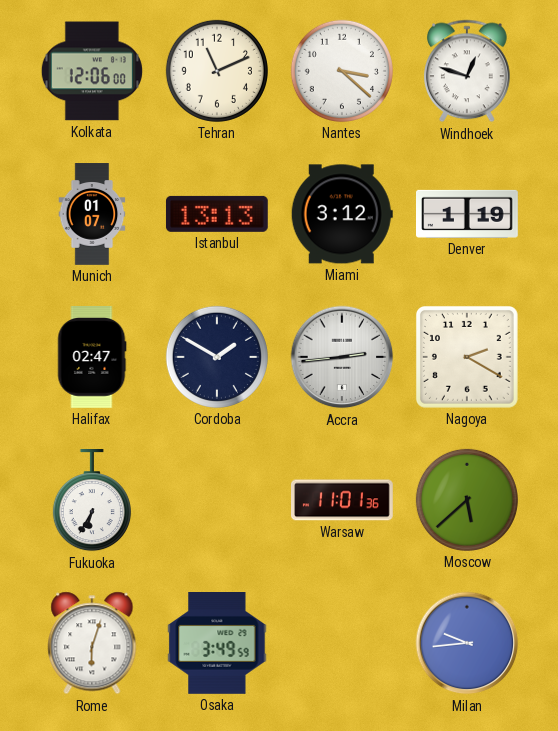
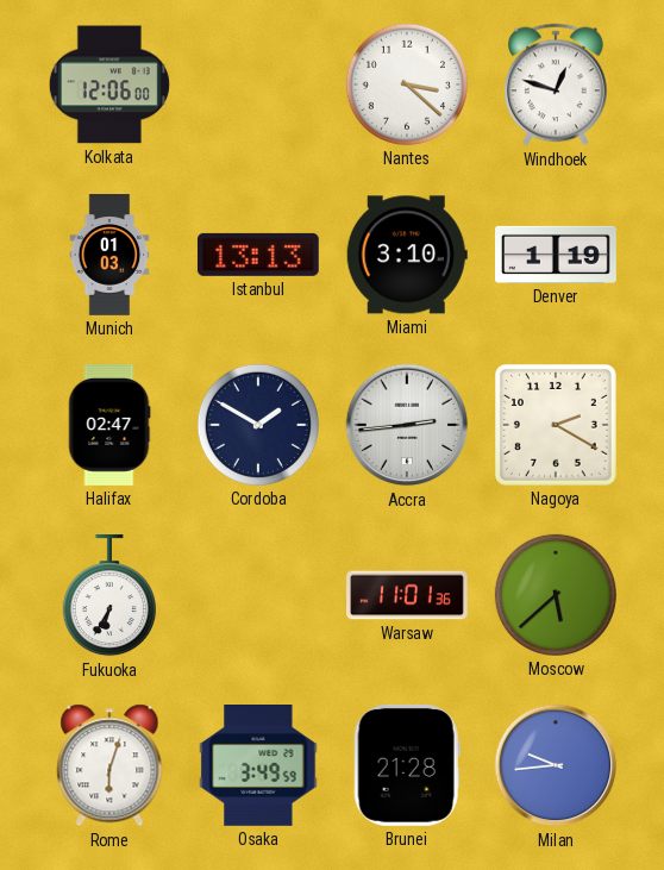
Tehran: 11:11 -> none (217, 71)
Munich: 01:07 -> 01:03 (109, 255)
Miami: 3:12 -> 3:10 (407, 255)
Brunei: none -> 21:28 (407, 765)
